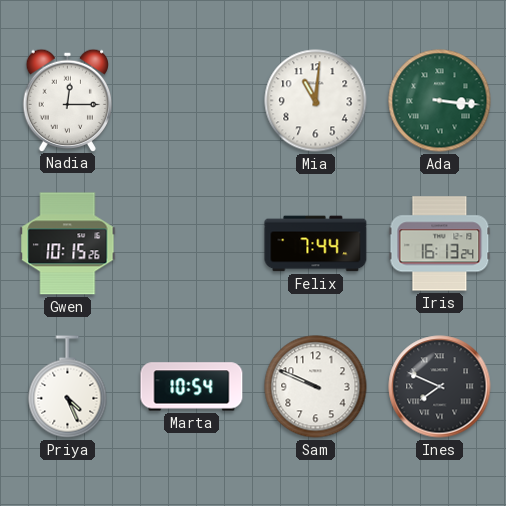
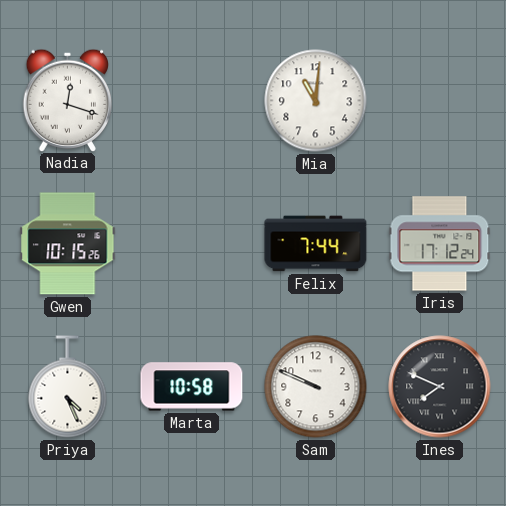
Nadia: 12:15 -> 12:18 (67, 100)
Ada: 3:16 -> none (440, 101)
Iris: 16:13 -> 17:12 (440, 244)
Marta: 10:54 -> 10:58 (192, 387)
